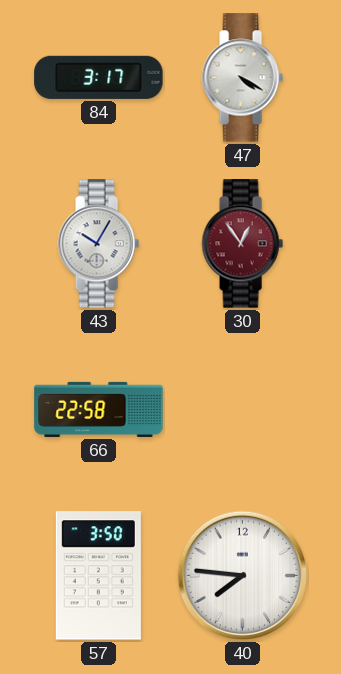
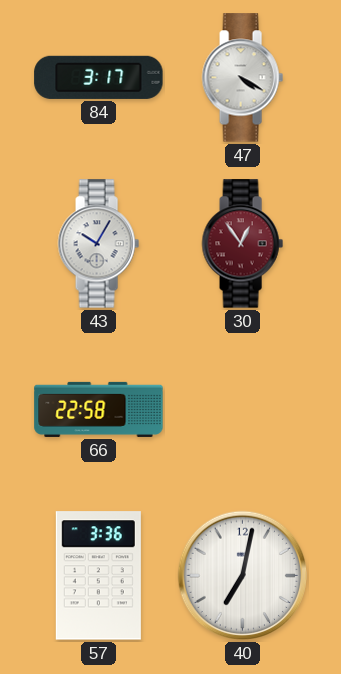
57: 3:50 -> 3:36 (98, 576)
40: 7:46 -> 7:02 (243, 576)
